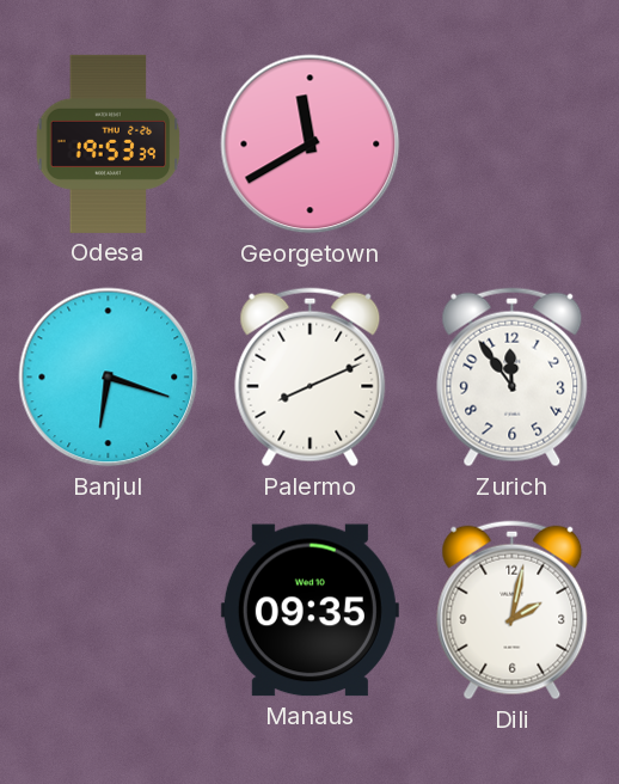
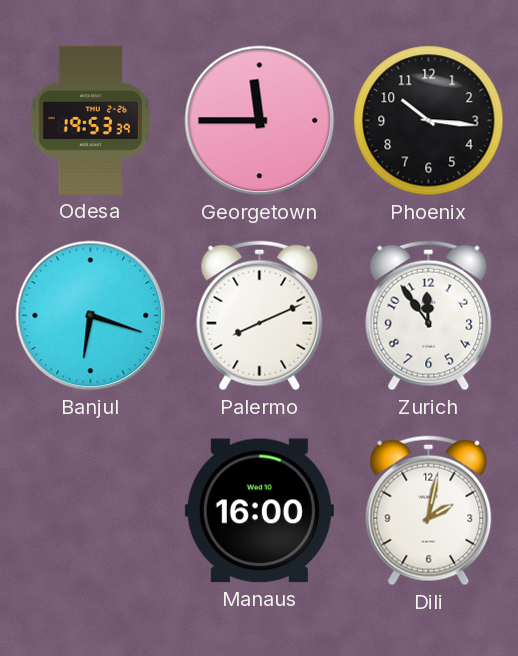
Georgetown: 11:40 -> 11:45 (260, 121)
Phoenix: none -> 10:16 (429, 121)
Manaus: 09:35 -> 16:00 (259, 511)
